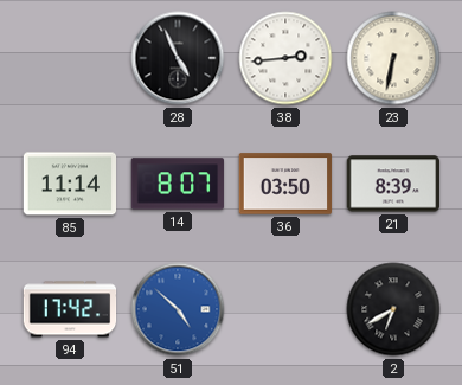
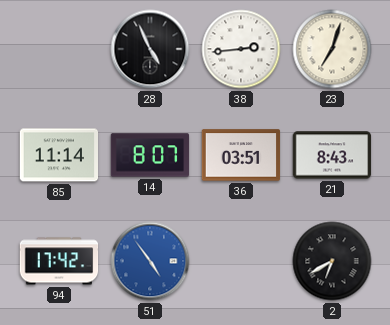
23: 6:32 -> 7:03 (332, 49)
36: 03:50 -> 03:51 (241, 155)
21: 8:39 -> 8:43 (332, 155)
51: 4:52 -> 4:54 (150, 261)
